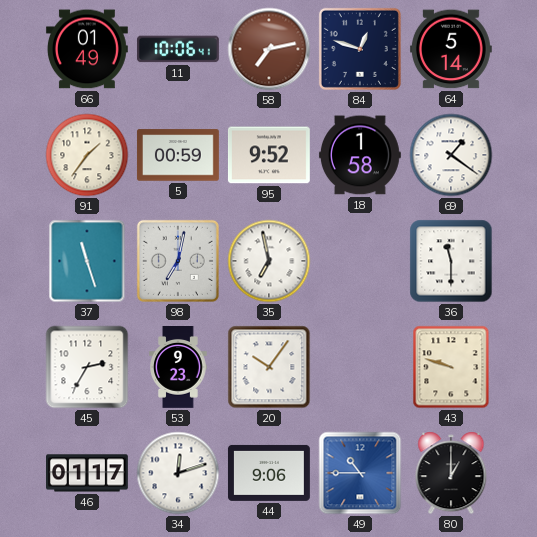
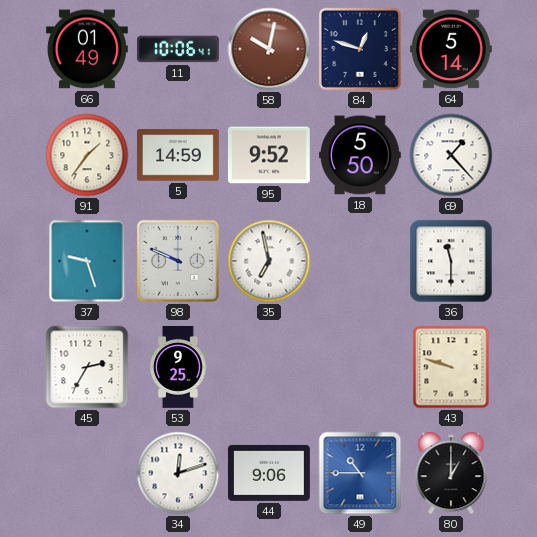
58: 7:13 -> 10:02 (269, 49)
5: 00:59 -> 14:59 (178, 155)
18: 1:58 -> 5:50 (360, 155)
69: 1:21 -> 1:23 (451, 155)
37: 11:27 -> 9:27 (87, 261)
98: 7:02 -> 9:49 (178, 261)
53: 9:23 -> 9:25 (178, 368)
20: 10:06 -> none (269, 367)
46: 01:17 -> none (88, 473)
